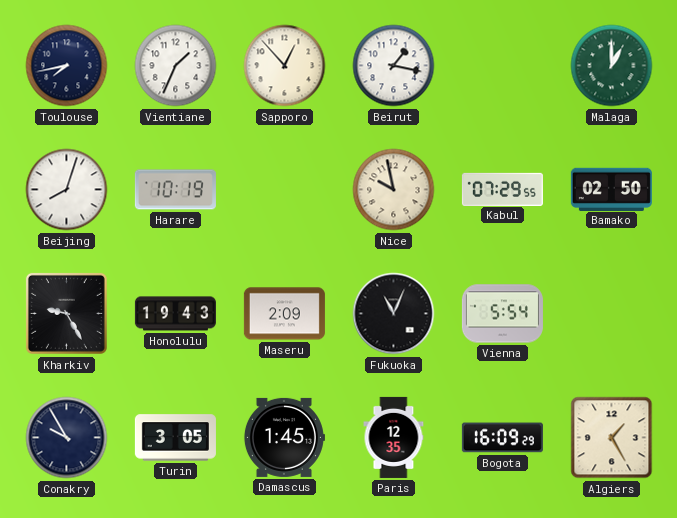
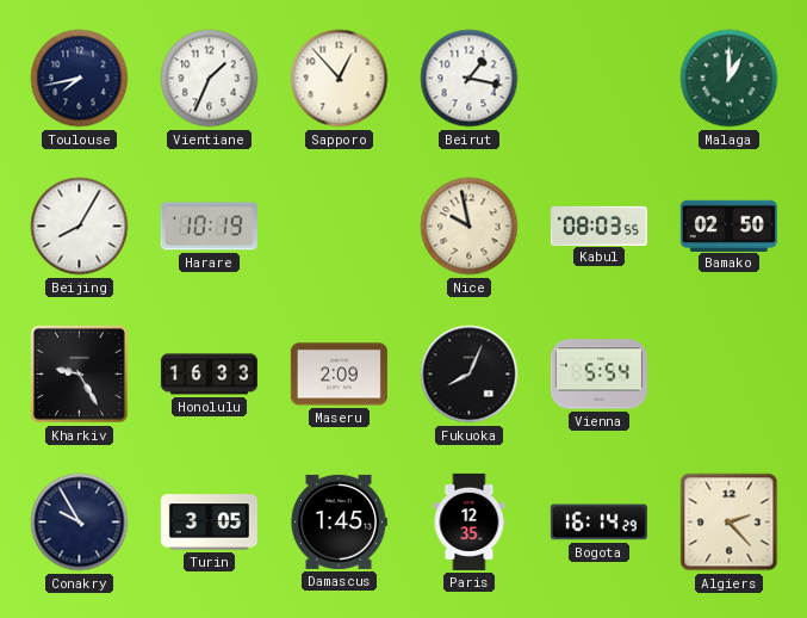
Beijing: 8:03 -> 8:05 (80, 227)
Kabul: 07:29 -> 08:03 (598, 225)
Honolulu: 19:43 -> 16:33 (209, 375)
Fukuoka: 11:04 -> 8:04 (470, 375)
Bogota: 16:09 -> 16:14 (598, 523)
Algiers: 1:25 -> 2:23 (730, 523)
